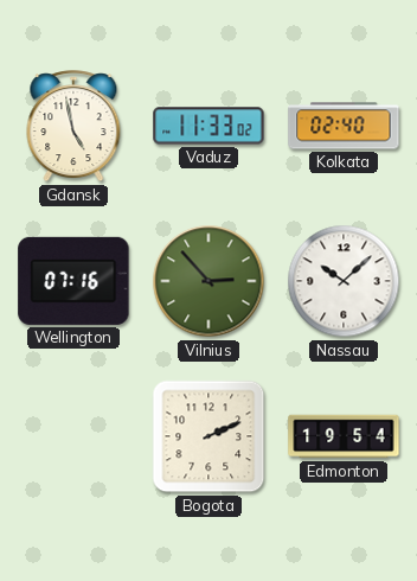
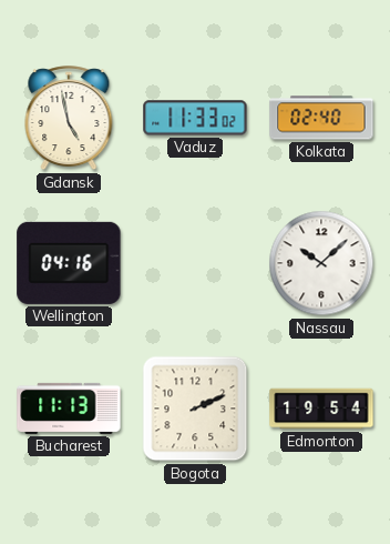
Wellington: 07:16 -> 04:16 (69, 263)
Vilnius: 2:53 -> none (208, 281)
Bucharest: none -> 11:13 (69, 409)
